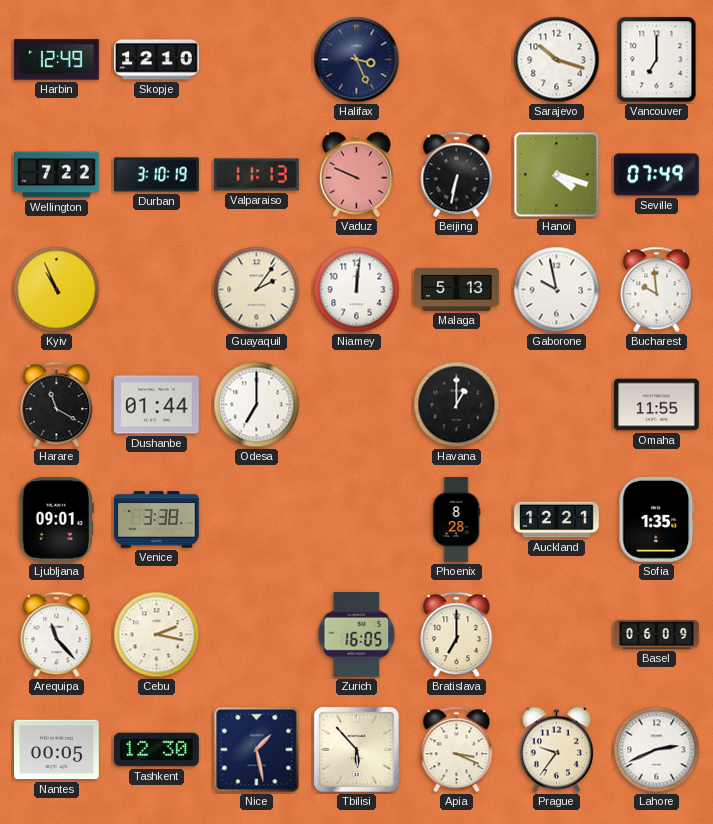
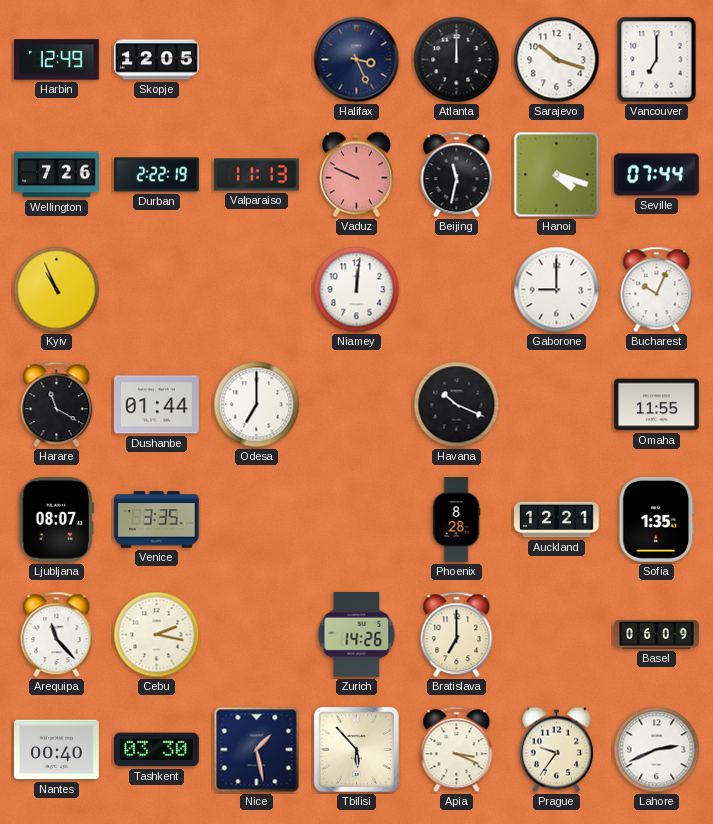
Skopje: 12:10 -> 12:05 (157, 60)
Atlanta: none -> 12:00 (457, 60)
Wellington: 7:22 -> 7:26 (57, 175)
Durban: 3:10 -> 2:22 (157, 175)
Beijing: 6:32 -> 11:32 (457, 175)
Seville: 07:49 -> 07:44 (657, 175)
Guayaquil: 2:06 -> none (257, 290)
Malaga: 5:13 -> none (457, 289)
Gaborone: 9:58 -> 9:00 (557, 290)
Bucharest: 9:59 -> 10:04 (657, 290)
Havana: 1:00 -> 10:19 (457, 405)
Ljubljana: 09:01 -> 08:07 (56, 519)
Venice: 3:38 -> 3:35 (157, 520)
Zurich: 16:05 -> 14:26 (357, 634)
Nantes: 00:05 -> 00:40 (57, 750)
Tashkent: 12:30 -> 03:30 (157, 750)
